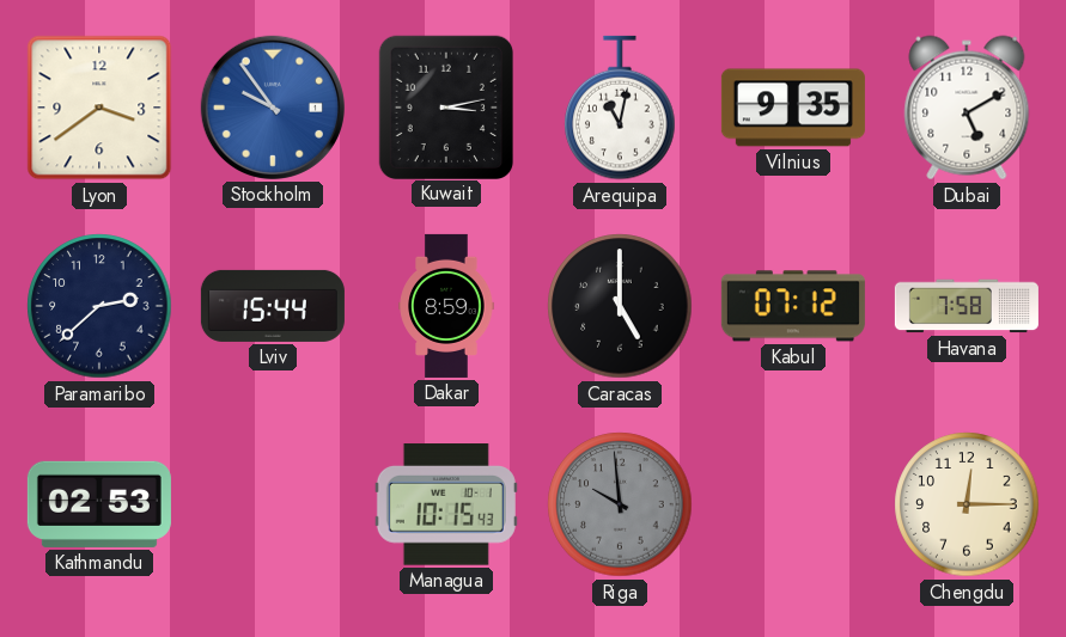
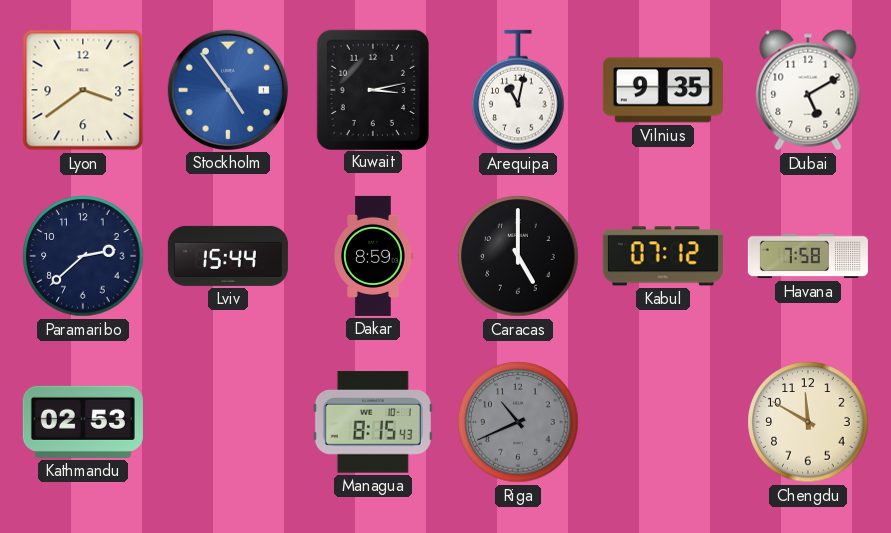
Stockholm: 9:54 -> 4:54 (228, 90)
Managua: 10:15 -> 8:15 (373, 422)
Riga: 9:59 -> 10:41 (518, 422)
Chengdu: 12:15 -> 11:50 (808, 422)
